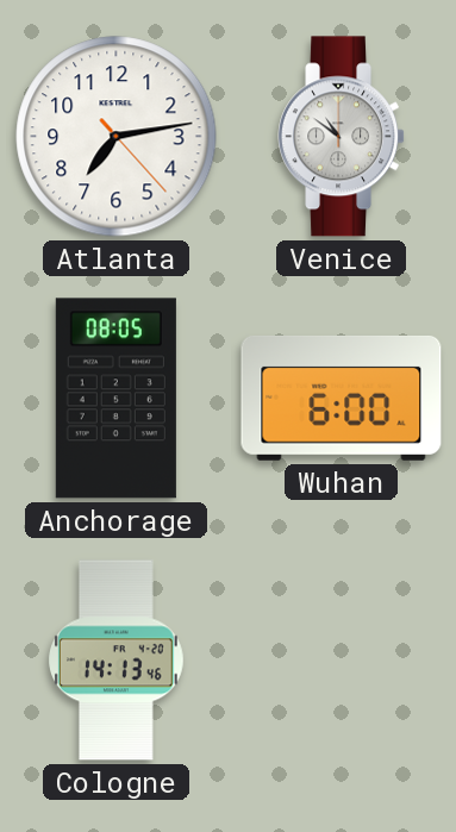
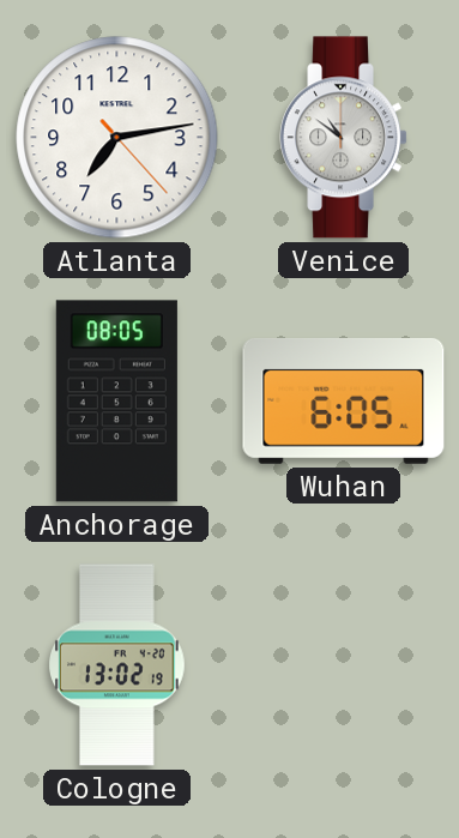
Wuhan: 6:00 -> 6:05 (344, 400)
Cologne: 14:13 -> 13:02 (117, 665)
